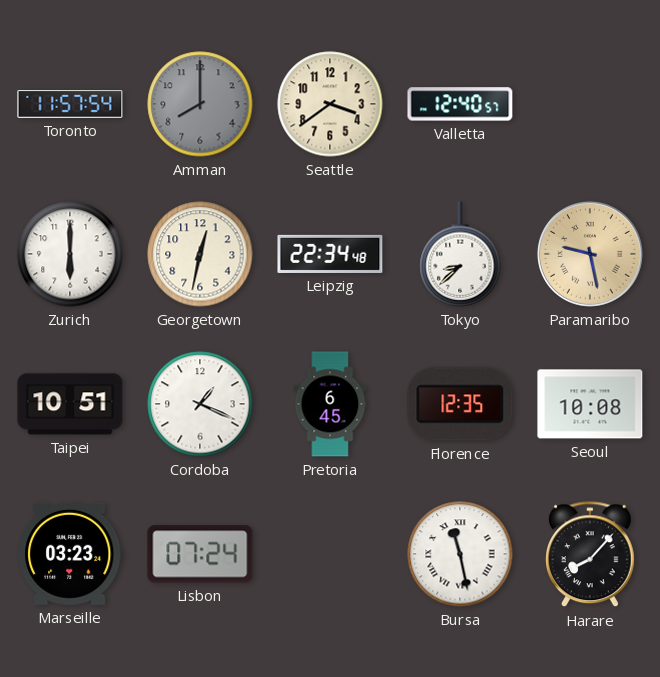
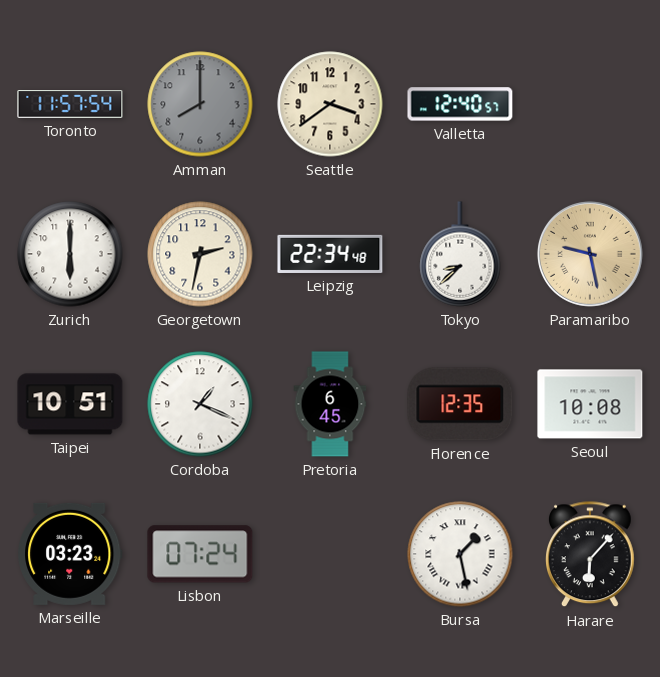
Georgetown: 12:32 -> 2:32 (200, 254)
Bursa: 11:28 -> 1:28 (460, 554)
Harare: 8:07 -> 6:07 (591, 555)
